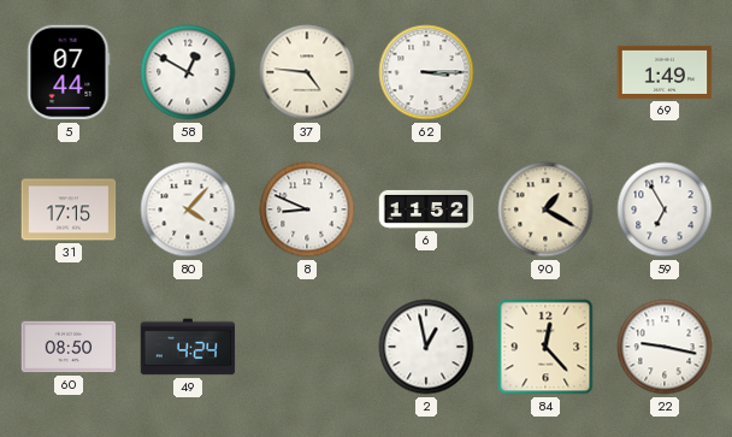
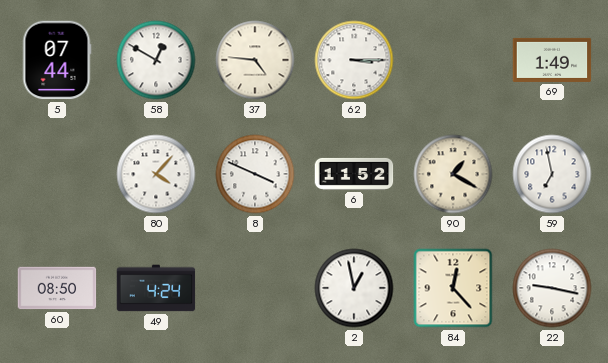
31: 17:15 -> none (69, 209)
8: 8:49 -> 3:49 (255, 174)
59: 6:55 -> 6:58 (552, 174)
